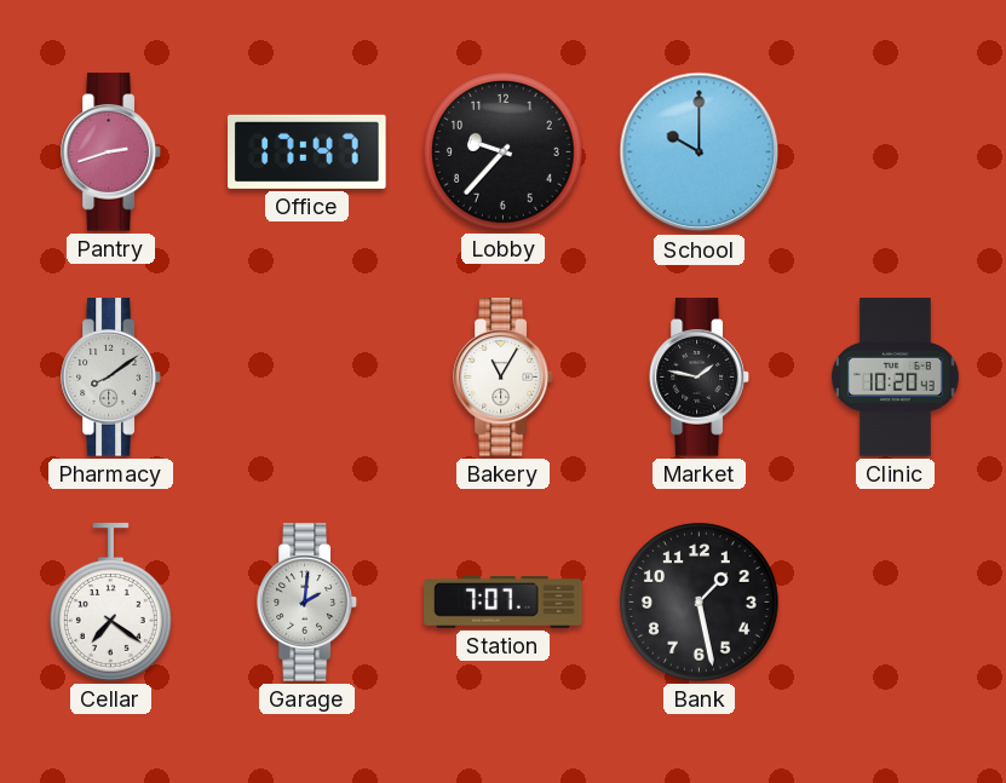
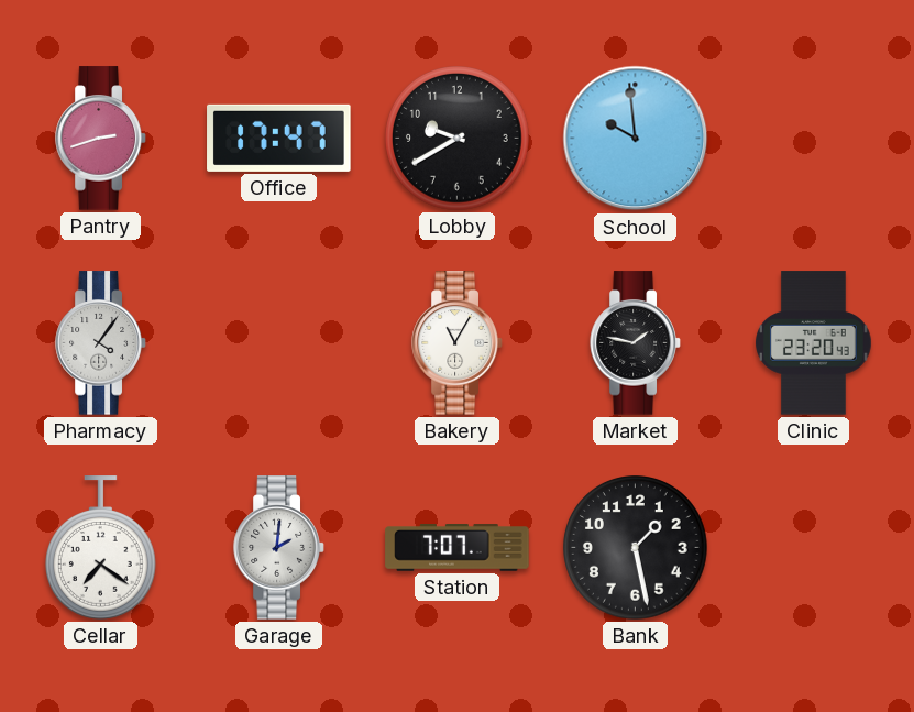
Lobby: 9:37 -> 9:40 (458, 139)
School: 10:00 -> 9:59 (636, 139)
Pharmacy: 8:09 -> 4:06 (101, 343)
Clinic: 10:20 -> 23:20 (814, 343)
